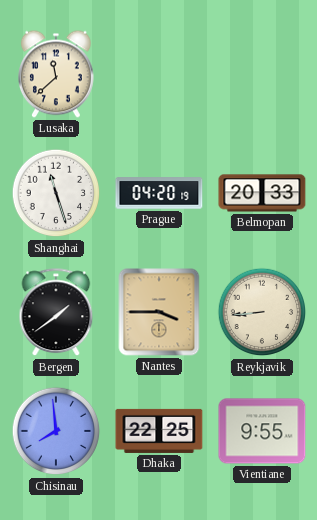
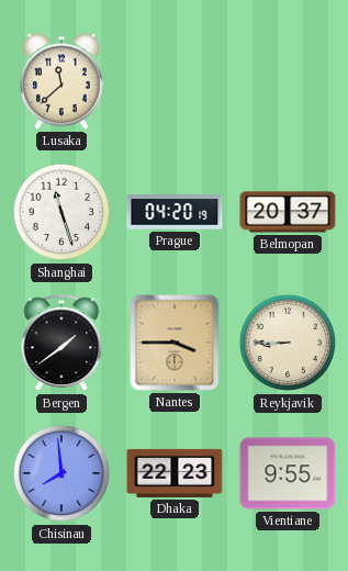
Belmopan: 20:33 -> 20:37 (288, 212)
Reykjavik: 8:44 -> 8:45 (288, 343)
Dhaka: 22:25 -> 22:23 (175, 473)
